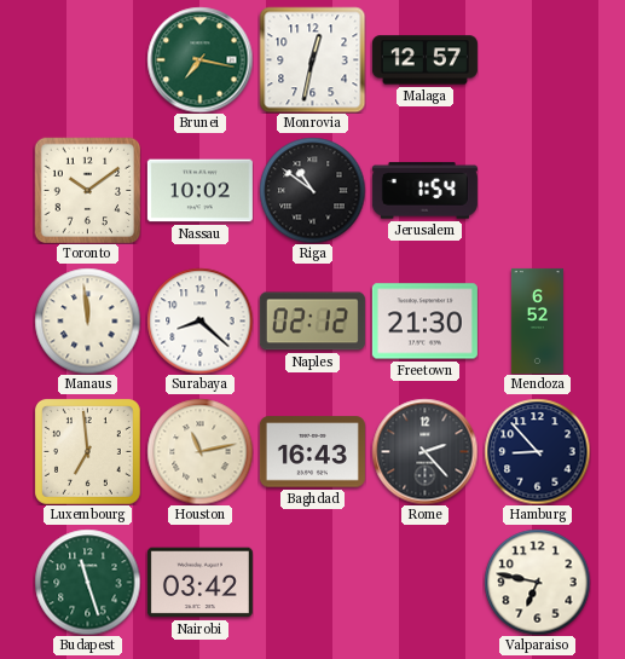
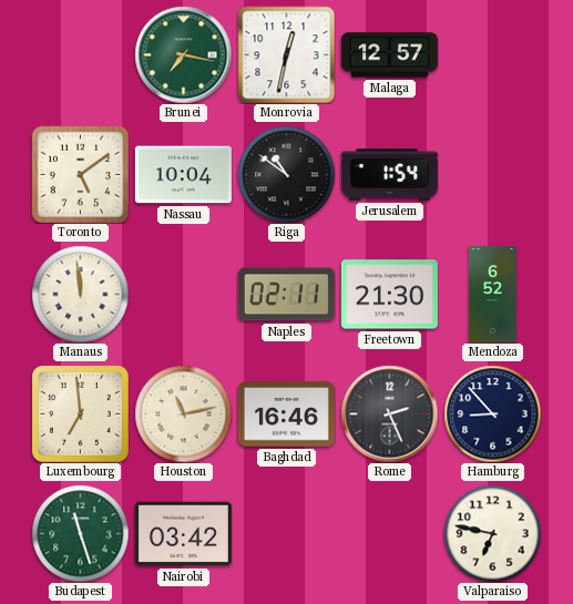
Toronto: 10:09 -> 5:09 (80, 174)
Nassau: 10:02 -> 10:04 (183, 175)
Surabaya: 8:22 -> none (199, 320)
Naples: 02:12 -> 02:11 (286, 295)
Baghdad: 16:43 -> 16:46 (286, 414)
Rome: 2:23 -> 2:26 (389, 413)
